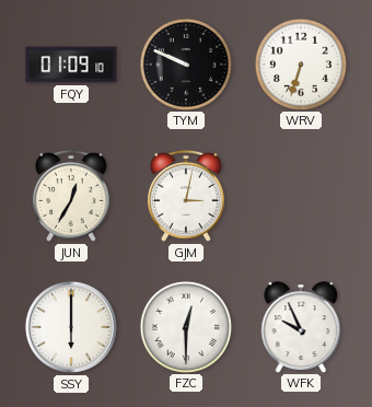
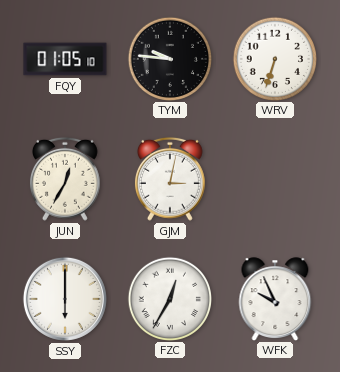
FQY: 01:09 -> 01:05 (65, 59)
TYM: 9:49 -> 9:46 (170, 58)
FZC: 12:30 -> 12:35 (170, 298)
